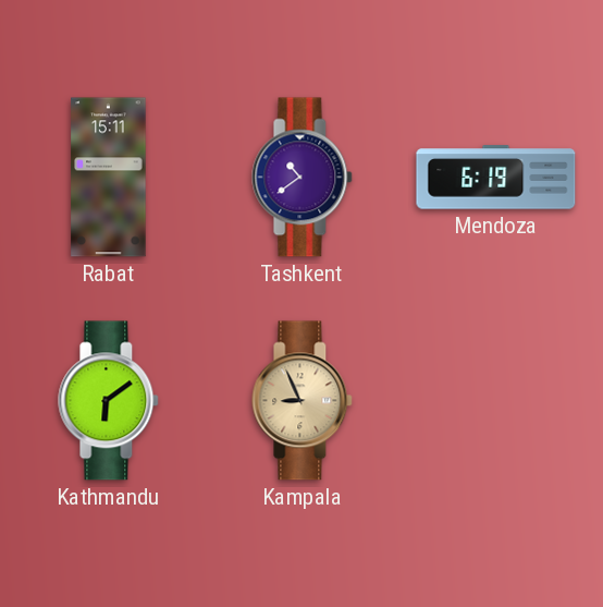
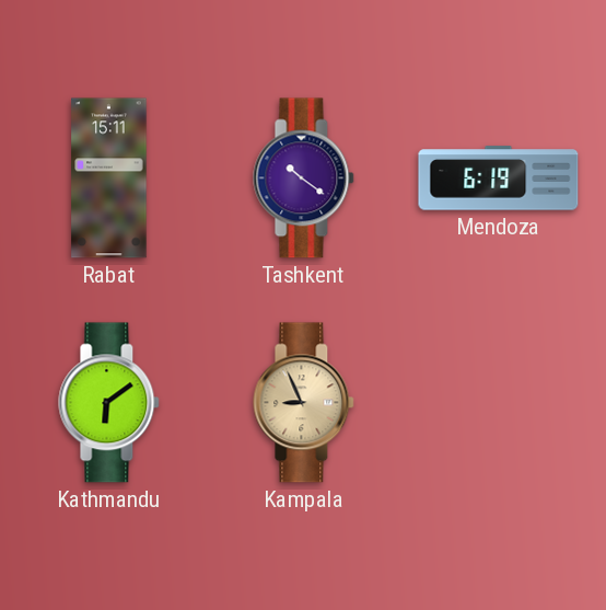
Tashkent: 10:39 -> 10:21 (304, 179)
